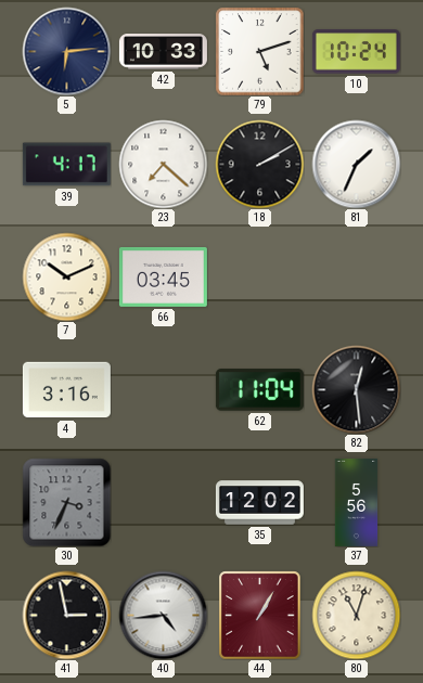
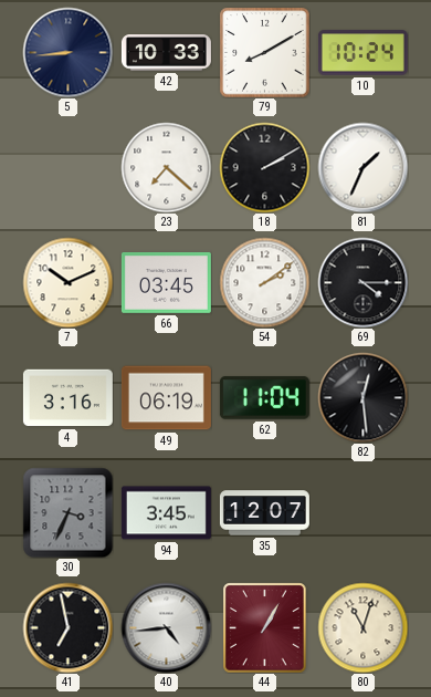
5: 6:14 -> 8:44 (67, 52)
79: 5:12 -> 8:10 (264, 52)
39: 4:17 -> none (66, 165)
54: none -> 2:09 (264, 282)
69: none -> 4:15 (362, 282)
49: none -> 06:19 (166, 398)
94: none -> 3:45 (166, 513)
35: 12:02 -> 12:07 (264, 513)
37: 5:56 -> none (357, 502)
41: 2:58 -> 6:58 (67, 627)
